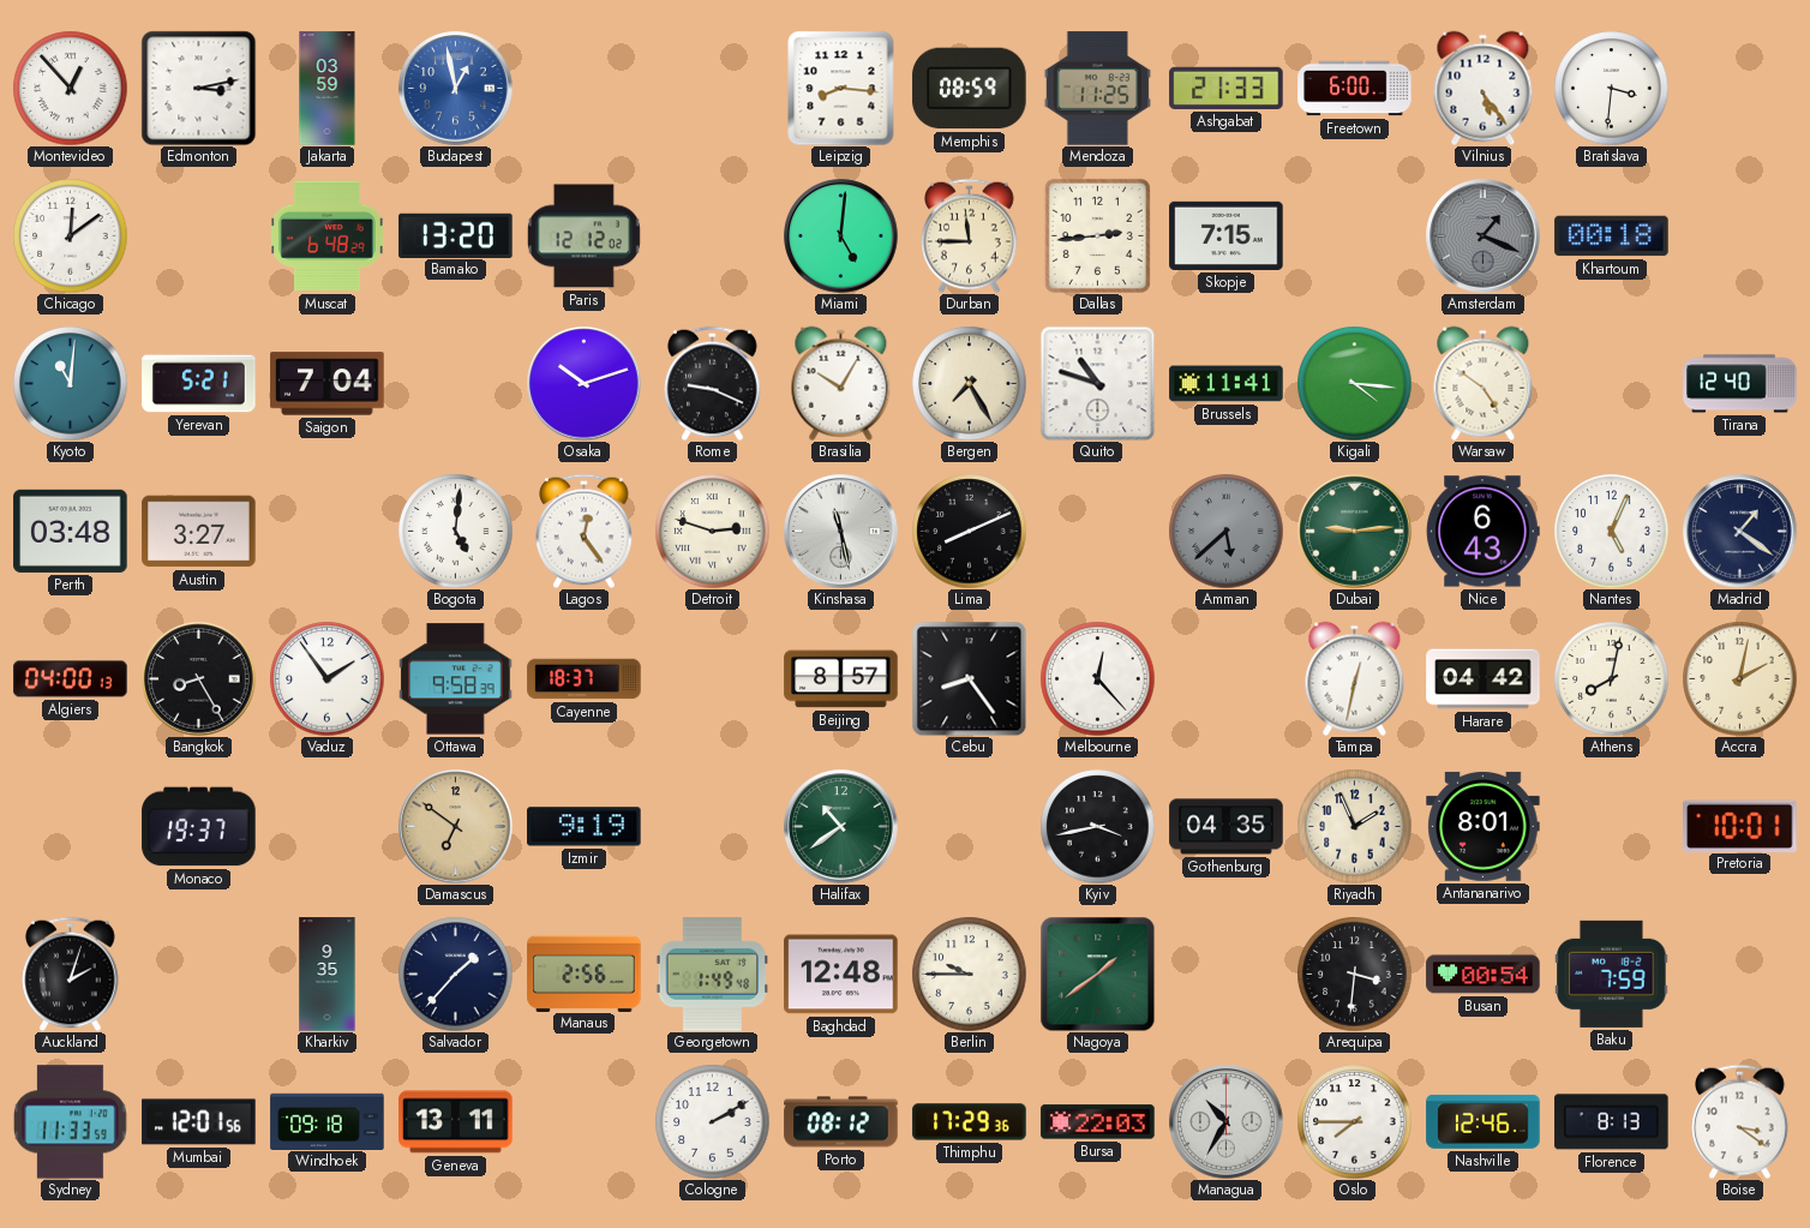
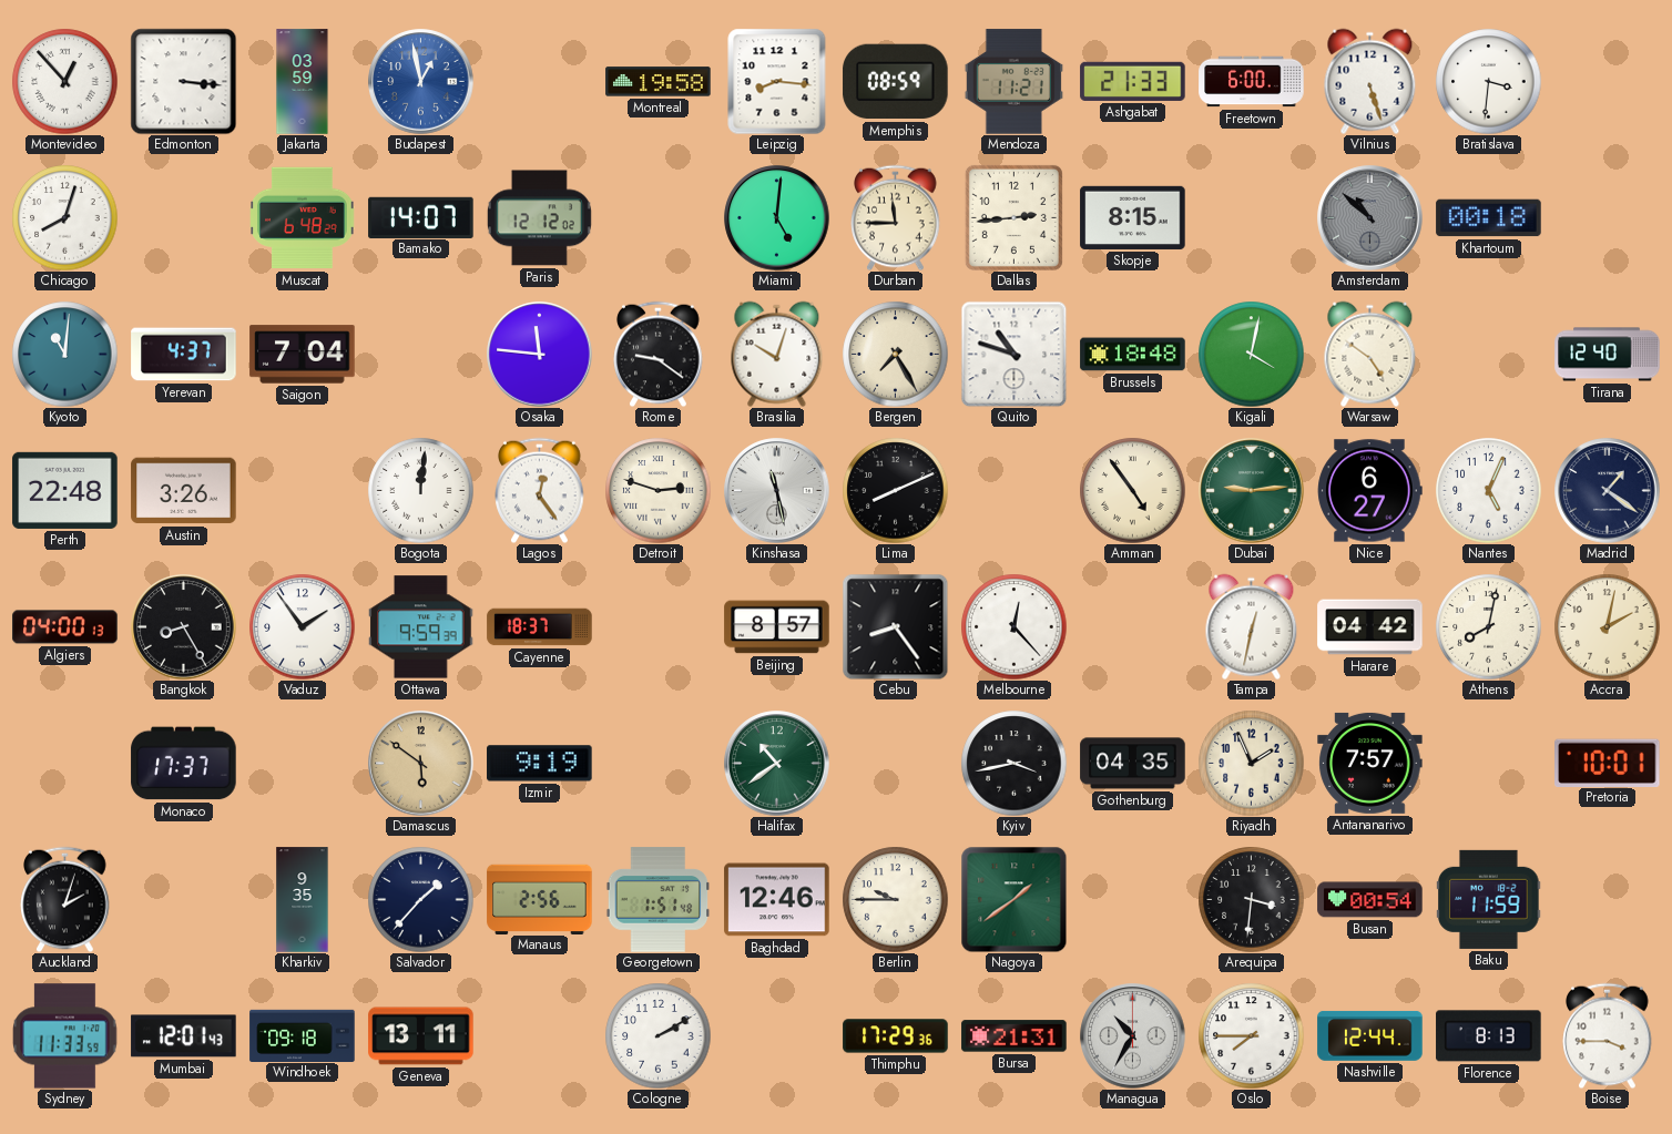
Edmonton: 3:13 -> 3:16 (183, 81)
Montreal: none -> 19:58 (659, 82)
Mendoza: 11:25 -> 11:21 (1013, 82)
Vilnius: 5:24 -> 5:27 (1370, 81)
Chicago: 12:09 -> 8:03 (64, 217)
Bamako: 13:20 -> 14:07 (421, 217)
Skopje: 7:15 -> 8:15 (1133, 217)
Amsterdam: 1:19 -> 10:52 (1370, 218)
Yerevan: 5:21 -> 4:37 (184, 355)
Osaka: 10:12 -> 11:46 (540, 355)
Rome: 9:19 -> 9:21 (659, 354)
Brasilia: 10:05 -> 10:03 (777, 354)
Brussels: 11:41 -> 18:48 (1133, 355)
Kigali: 4:16 -> 4:02 (1251, 354)
Perth: 03:48 -> 22:48 (65, 490)
Austin: 3:27 -> 3:26 (184, 491)
Bogota: 5:01 -> 12:01 (420, 490)
Amman: 5:38 -> 4:54 (1132, 490)
Amman dial: grey -> cream (1132, 490)
Nice: 6:43 -> 6:27 (1370, 491)
Ottawa: 9:58 -> 9:59 (421, 627)
Monaco: 19:37 -> 17:37 (184, 764)
Damascus: 6:51 -> 5:51 (421, 764)
Antananarivo: 8:01 -> 7:57 (1370, 763)
Georgetown: 1:49 -> 1:51 (659, 900)
Baghdad: 12:48 -> 12:46 (777, 900)
Baku: 7:59 -> 11:59 (1489, 899)
Mumbai: 12:01:56 -> 12:01:43 (184, 1036)
Porto: 08:12 -> none (841, 1122)
Bursa: 22:03 -> 21:31 (1015, 1036)
Nashville: 12:46 -> 12:44 (1370, 1036)
Boise: 3:21 -> 3:45 (1608, 1035)
